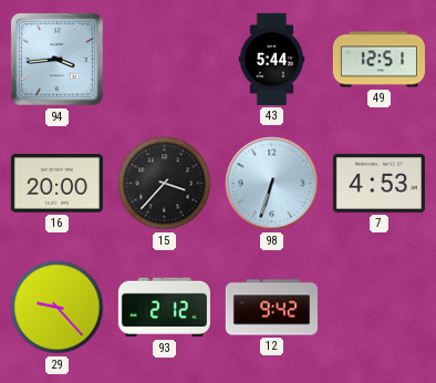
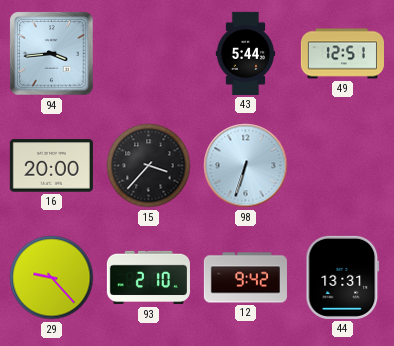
7: 4:53 -> none (378, 183)
93: 2:12 -> 2:10 (148, 278)
44: none -> 13:31 (343, 277)
